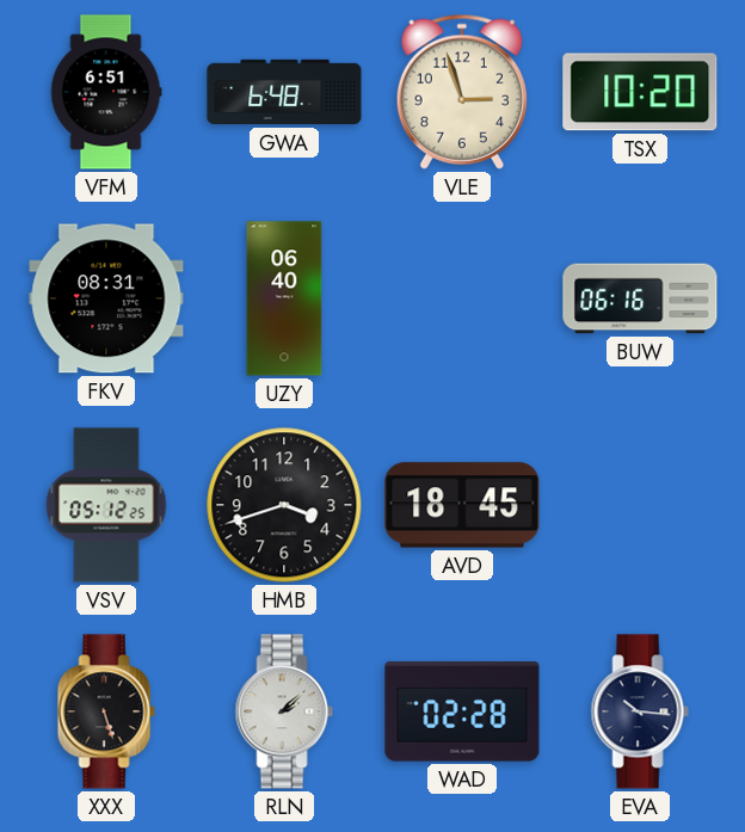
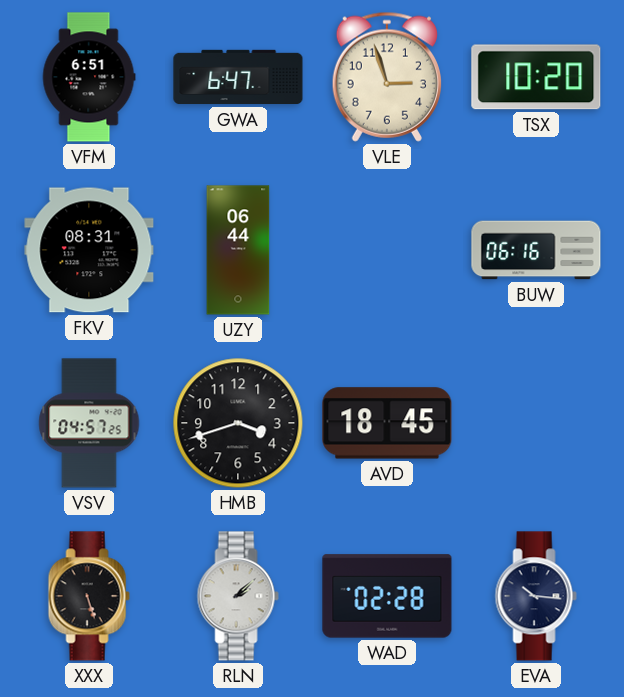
GWA: 6:48 -> 6:47 (238, 77)
UZY: 06:40 -> 06:44 (238, 250)
VSV: 05:12 -> 04:57 (89, 423)
